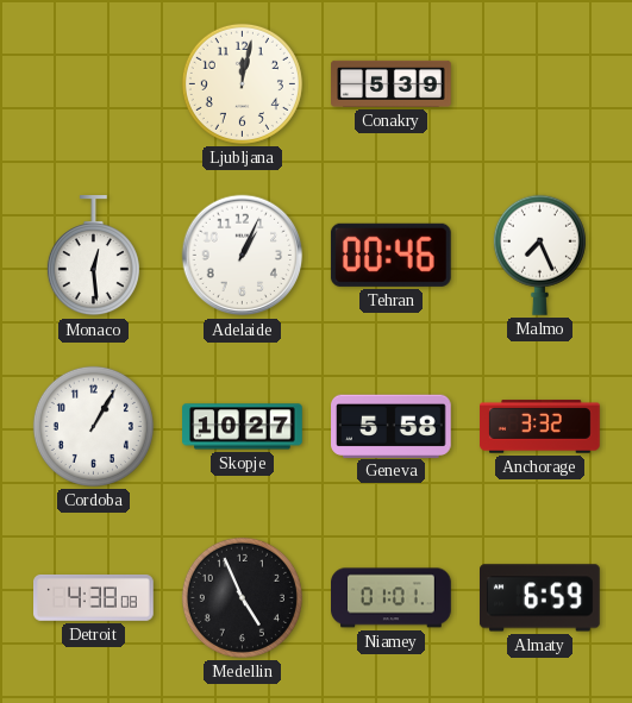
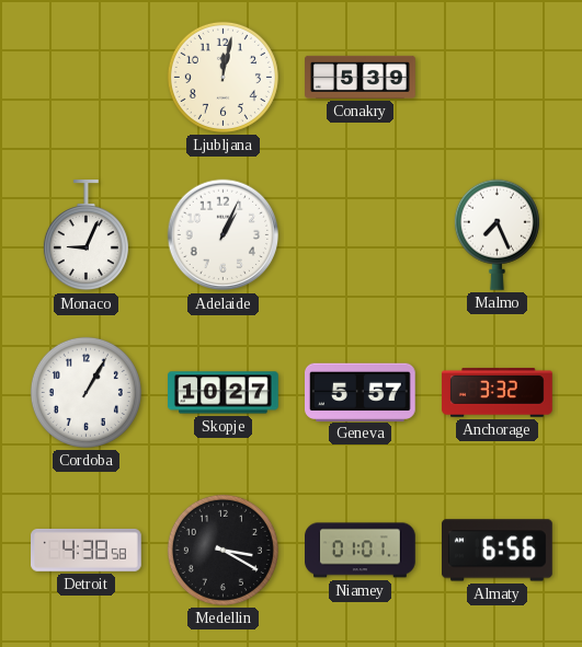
Monaco: 12:29 -> 9:04 (85, 236)
Tehran: 00:46 -> none (390, 255)
Geneva: 5:58 -> 5:57 (361, 392)
Detroit: 4:38:08 -> 4:38:58 (87, 550)
Medellin: 4:56 -> 3:20 (222, 550)
Almaty: 6:59 -> 6:56 (498, 551)
